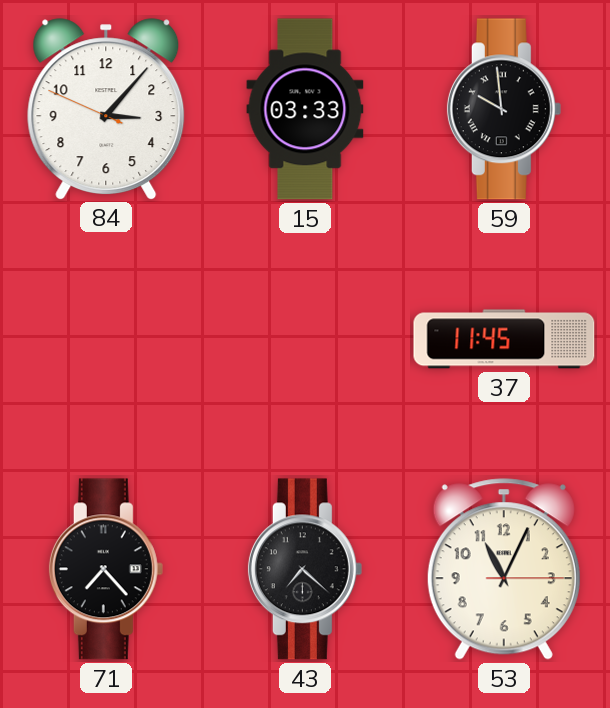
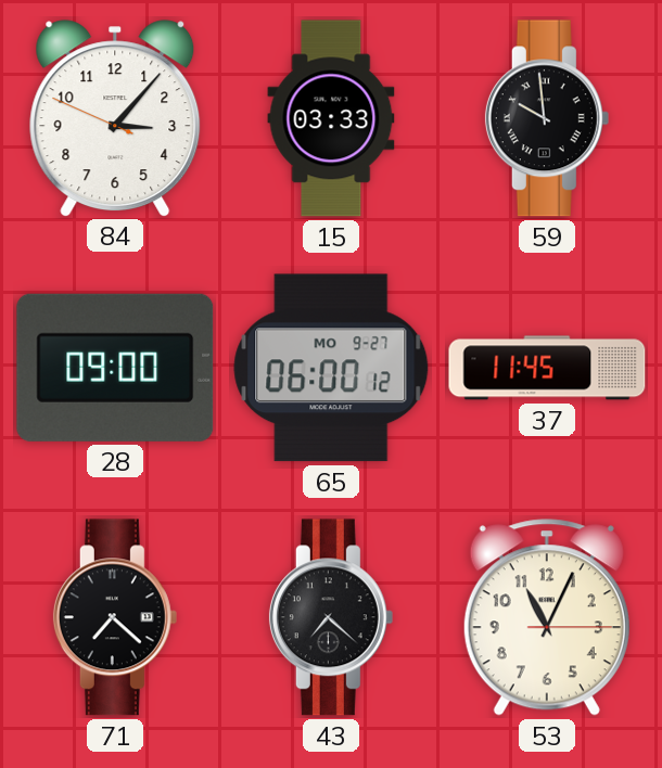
28: none -> 09:00 (115, 368)
65: none -> 06:00 (331, 368)
71: 7:23 -> 7:22 (115, 617)
